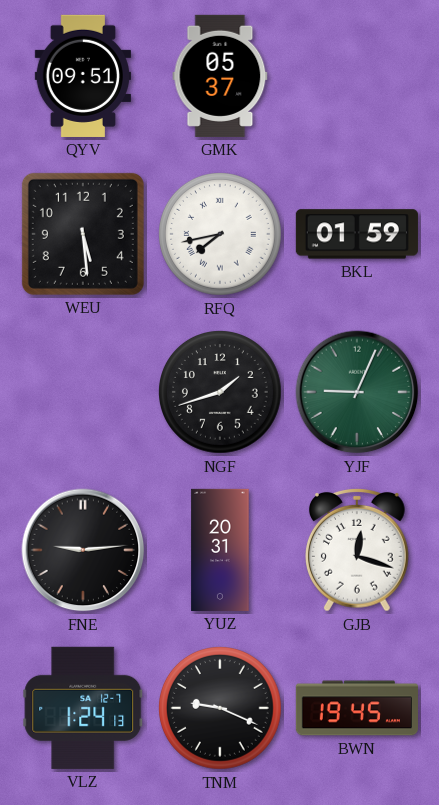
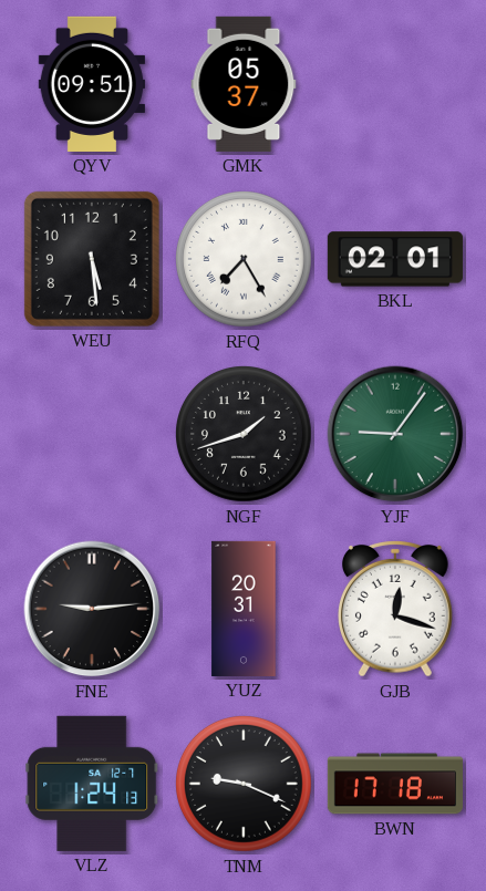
RFQ: 7:43 -> 7:25 (245, 260)
BKL: 01:59 -> 02:01 (395, 259)
YJF: 9:04 -> 9:06 (395, 434)
BWN: 19:45 -> 17:18 (395, 784)
